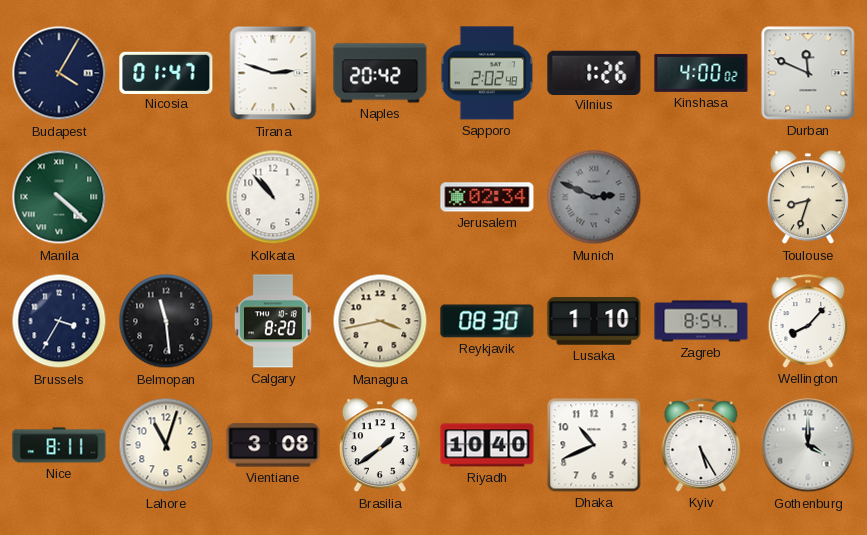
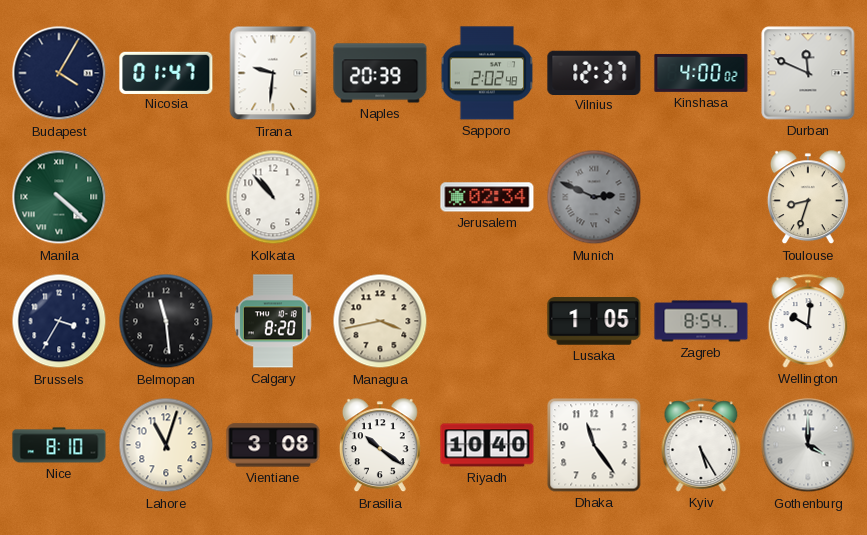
Tirana: 2:48 -> 9:31 (273, 73)
Naples: 20:42 -> 20:39 (380, 73)
Vilnius: 1:26 -> 12:37 (594, 72)
Reykjavik: 08:30 -> none (487, 321)
Lusaka: 1:10 -> 1:05 (594, 321)
Wellington: 8:07 -> 10:01 (808, 321)
Nice: 8:11 -> 8:10 (59, 445)
Brasilia: 1:39 -> 10:21 (380, 446)
Dhaka: 10:41 -> 11:24 (594, 445)
